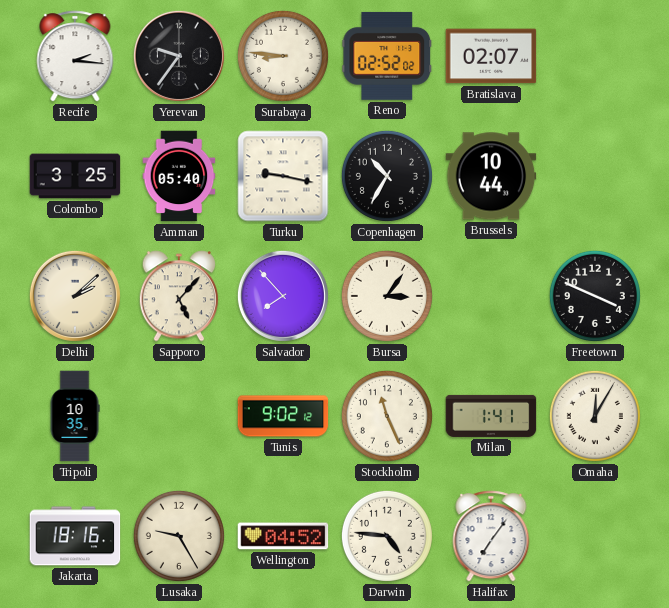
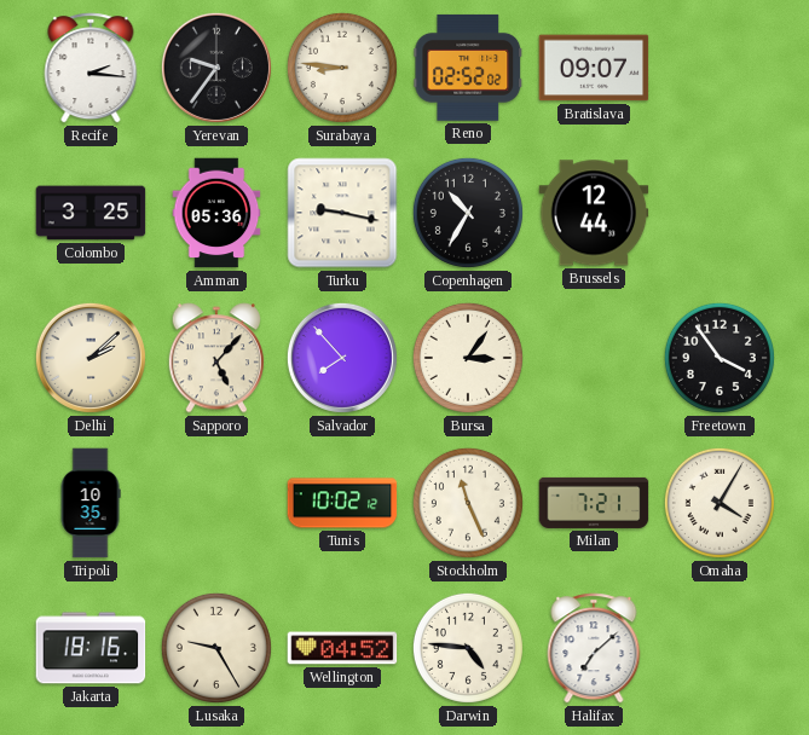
Bratislava: 02:07 -> 09:07 (594, 68)
Amman: 05:40 -> 05:36 (216, 213)
Brussels: 10:44 -> 12:44 (594, 213)
Freetown: 3:49 -> 3:54 (720, 358)
Tunis: 9:02 -> 10:02 (342, 503)
Milan: 1:41 -> 7:21 (594, 503)
Omaha: 12:05 -> 4:05 (720, 503)
Halifax: 7:06 -> 7:08 (594, 648)
